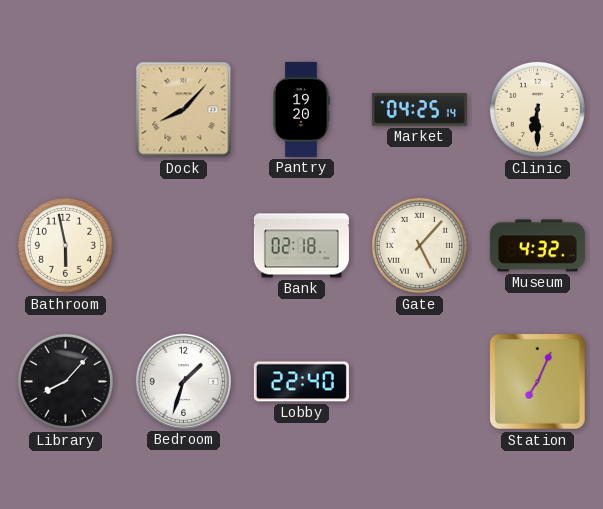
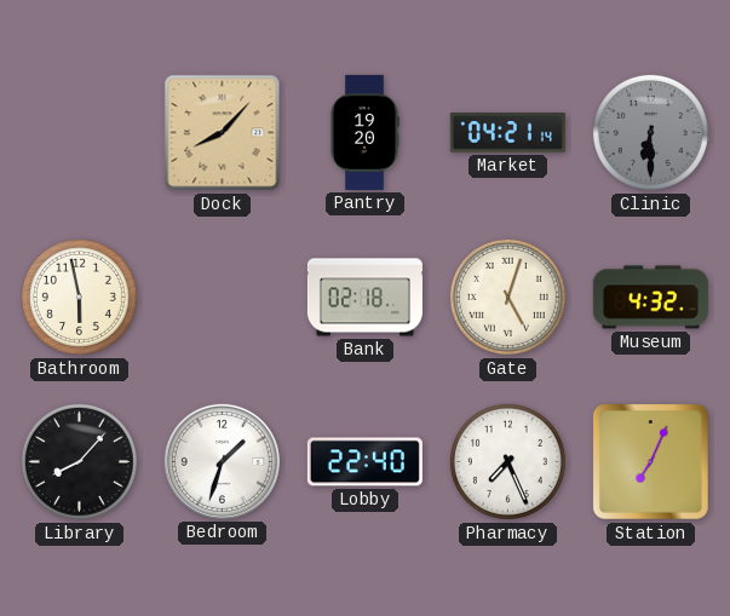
Market: 04:25 -> 04:21 (507, 133)
Clinic dial: cream -> grey (650, 132)
Gate: 5:07 -> 5:03 (507, 297)
Pharmacy: none -> 7:26 (507, 461)
